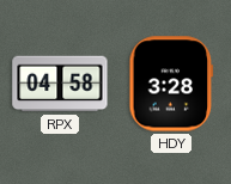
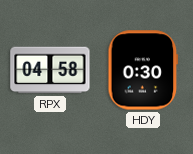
HDY: 3:28 -> 0:30 (143, 70)
